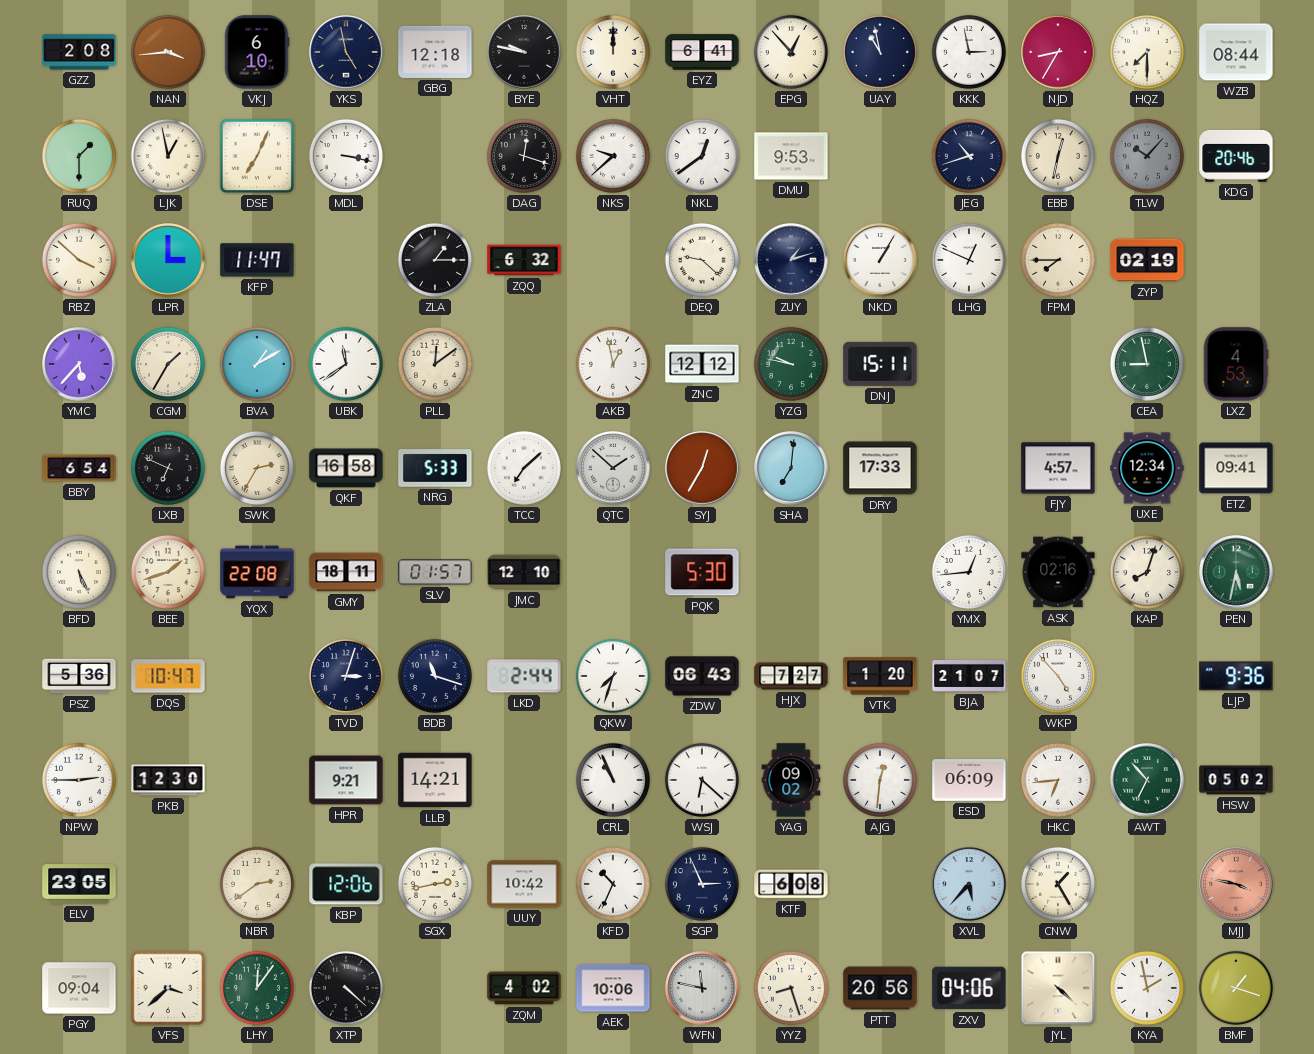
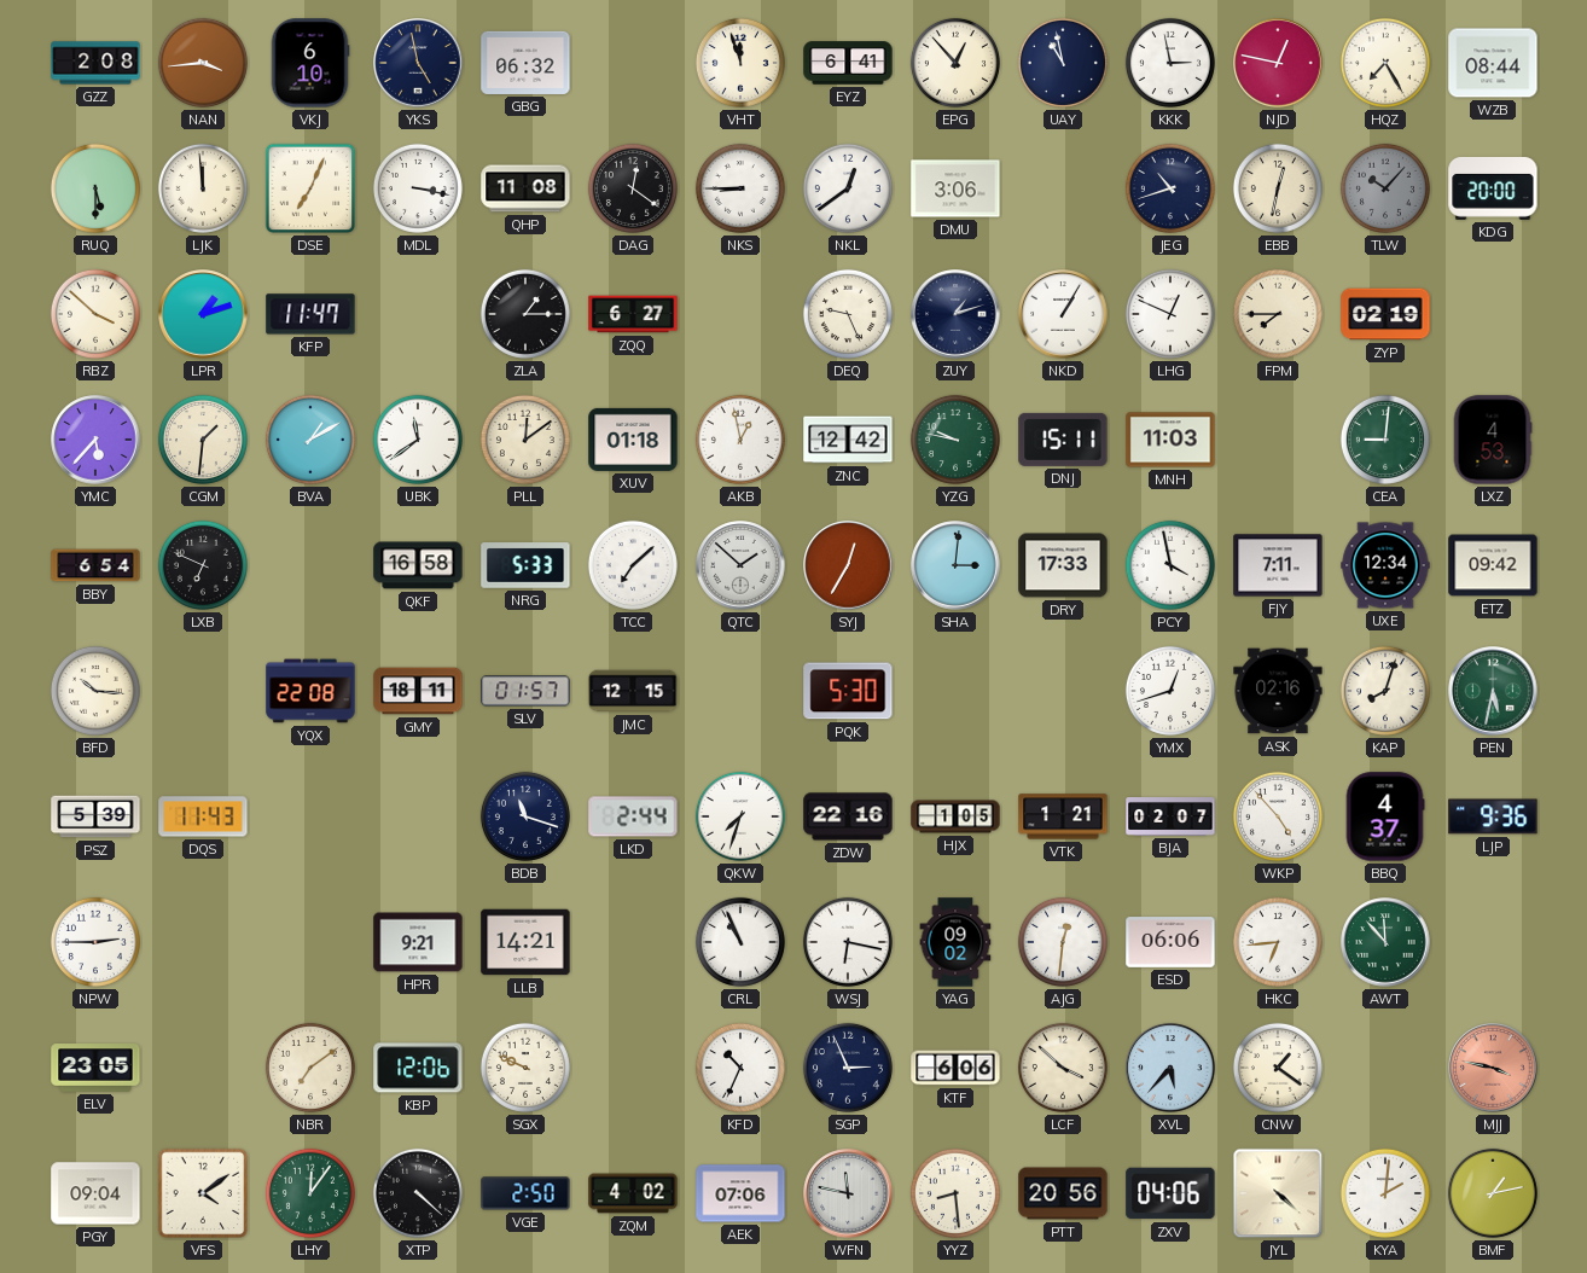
GBG: 12:18 -> 06:32 (525, 63)
BYE: 9:47 -> none (524, 52)
VHT: 12:00 -> 11:57 (740, 63)
NJD: 8:35 -> 12:47 (1278, 63)
HQZ: 7:30 -> 7:25 (1385, 63)
RUQ: 1:30 -> 5:30 (95, 188)
LJK: 12:58 -> 11:59 (203, 188)
QHP: none -> 11:08 (525, 188)
DAG: 12:18 -> 12:21 (633, 188)
NKS: 9:38 -> 8:45 (740, 188)
DMU: 9:53 -> 3:06 (955, 188)
KDG: 20:46 -> 20:00 (1493, 188)
LPR: 3:00 -> 1:12 (203, 314)
ZQQ: 6:32 -> 6:27 (633, 314)
DEQ: 9:22 -> 9:26 (848, 314)
CGM: 1:35 -> 1:31 (203, 440)
XUV: none -> 01:18 (633, 440)
ZNC: 12:12 -> 12:42 (848, 440)
MNH: none -> 11:03 (1170, 440)
CEA: 8:58 -> 9:01 (1385, 440)
SWK: 2:35 -> none (257, 468)
SHA: 7:01 -> 3:01 (955, 565)
PCY: none -> 3:58 (1170, 565)
FJY: 4:57 -> 7:11 (1278, 565)
ETZ: 09:41 -> 09:42 (1493, 565)
BFD: 5:26 -> 10:16 (95, 691)
BEE: 1:42 -> none (168, 572)
JMC: 12:10 -> 12:15 (633, 691)
YMX: 12:44 -> 12:42 (1170, 691)
PSZ: 5:36 -> 5:39 (95, 816)
DQS: 10:47 -> 11:43 (203, 816)
TVD: 3:03 -> none (346, 676)
ZDW: 06:43 -> 22:16 (848, 816)
HJX: 7:27 -> 1:05 (955, 816)
VTK: 1:20 -> 1:21 (1063, 816)
BJA: 21:07 -> 02:07 (1170, 818)
BBQ: none -> 4:37 (1385, 816)
PKB: 12:30 -> none (168, 780)
WSJ: 6:22 -> 6:17 (848, 942)
ESD: 06:09 -> 06:06 (1170, 942)
AWT: 6:53 -> 11:53 (1385, 942)
HSW: 05:02 -> none (1236, 780)
NBR: 2:39 -> 7:09 (310, 1068)
SGX: 2:43 -> 9:49 (525, 1068)
UUY: 10:42 -> none (524, 884)
KTF: 6:08 -> 6:06 (955, 1068)
LCF: none -> 3:52 (1063, 1068)
CNW: 1:25 -> 1:21 (1278, 1068)
VFS: 3:38 -> 4:09 (203, 1193)
VGE: none -> 2:50 (525, 1193)
AEK: 10:06 -> 07:06 (740, 1193)
YYZ: 8:27 -> 8:29 (955, 1193)
KYA: 1:58 -> 2:01 (1385, 1193)
BMF: 1:18 -> 1:13 (1493, 1193)
